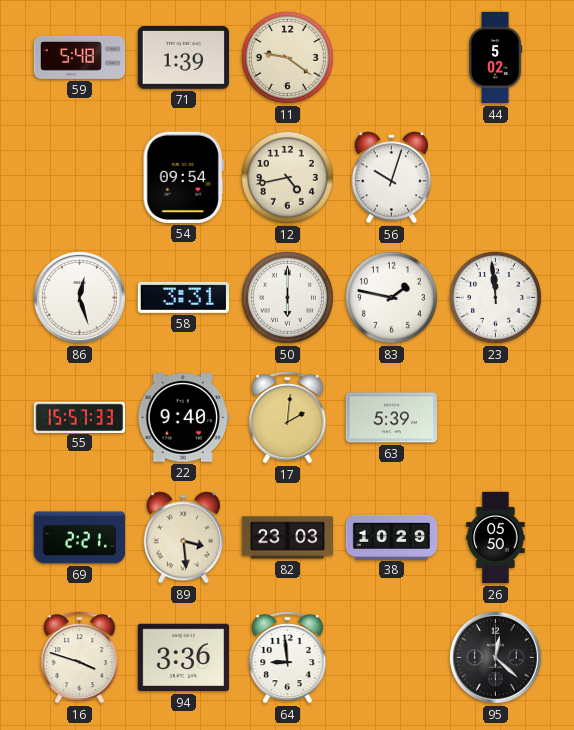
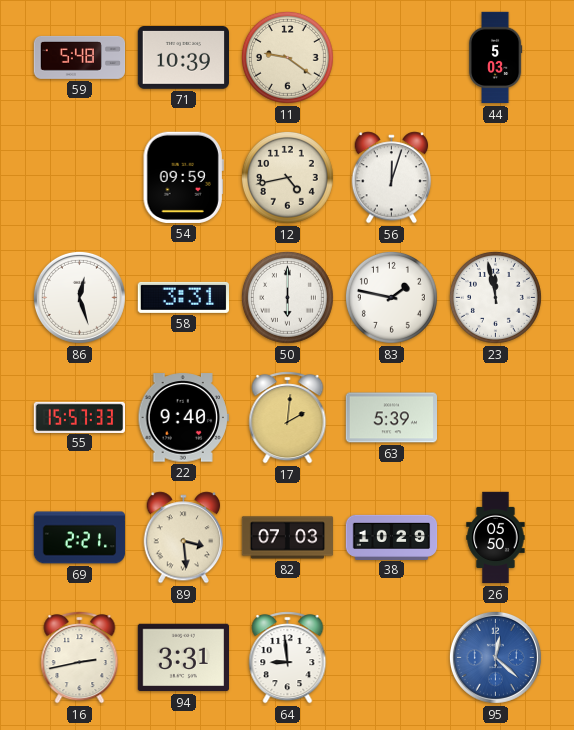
71: 1:39 -> 10:39 (183, 58)
44: 5:02 -> 5:03 (495, 58)
54: 09:54 -> 09:59 (183, 177)
56: 10:03 -> 12:03 (392, 178)
23: 11:59 -> 11:58 (495, 297)
82: 23:03 -> 07:03 (288, 538)
16: 3:48 -> 2:43 (80, 658)
94: 3:36 -> 3:31 (183, 658)
95 dial: black -> blue (495, 657)
